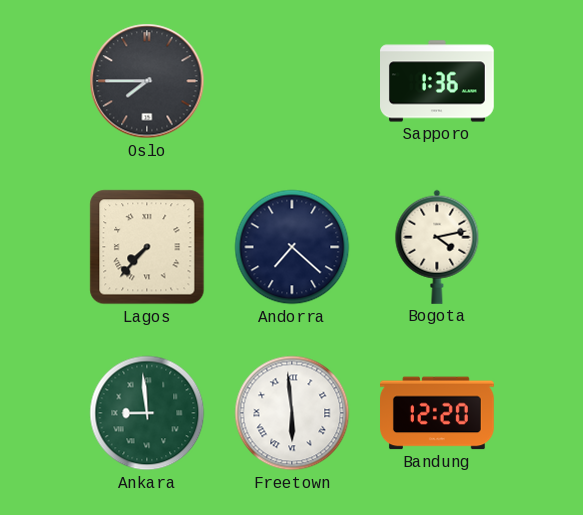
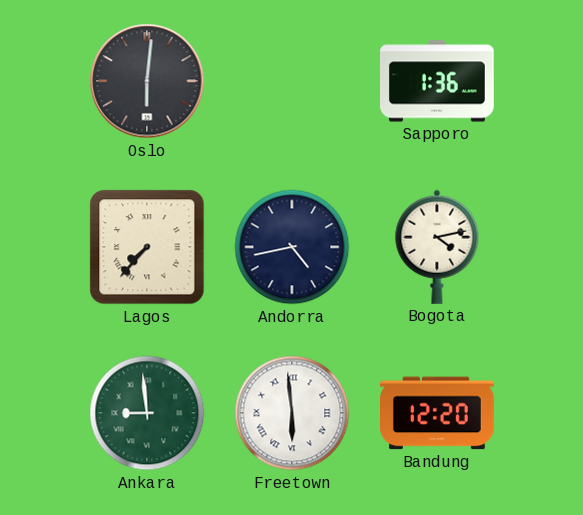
Oslo: 7:45 -> 6:01 (147, 81)
Andorra: 7:22 -> 4:43 (292, 247)
